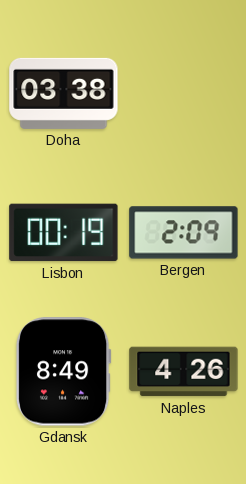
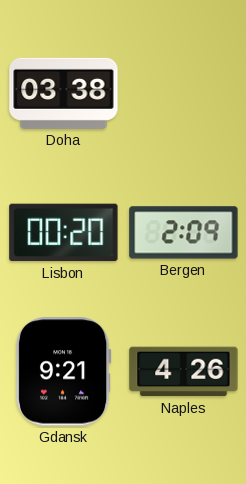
Lisbon: 00:19 -> 00:20 (64, 233)
Gdansk: 8:49 -> 9:21 (63, 372)
